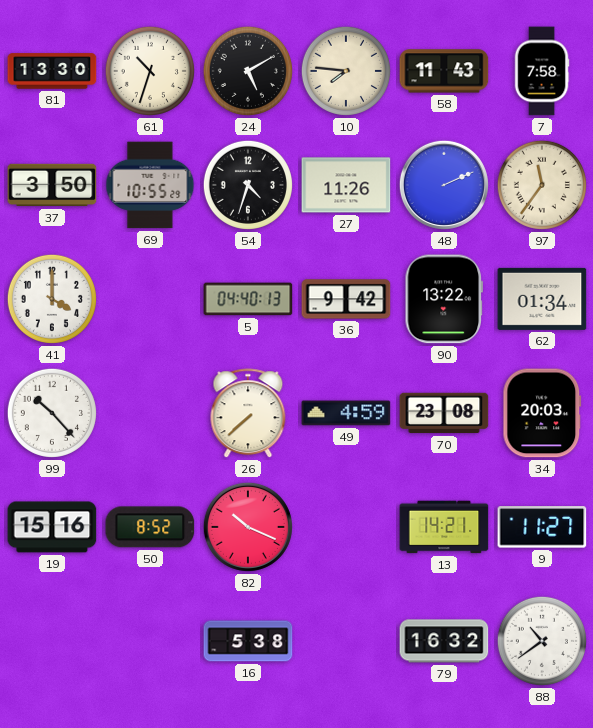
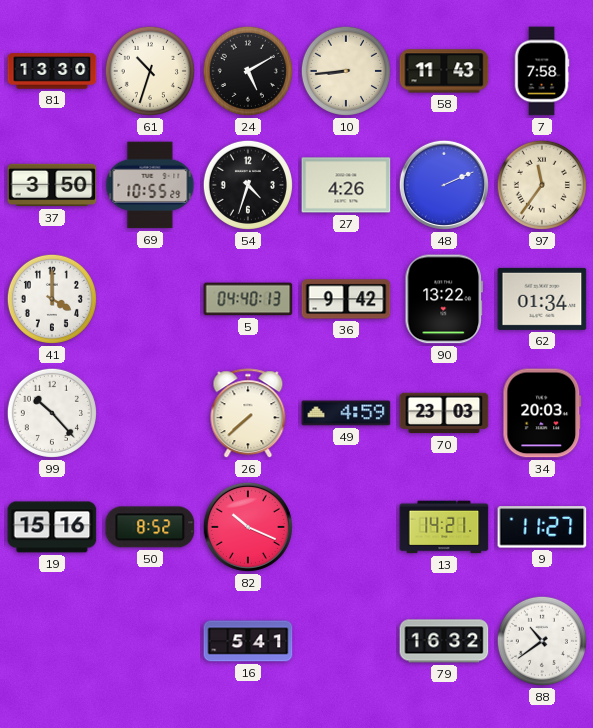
10: 7:46 -> 8:44 (346, 71)
27: 11:26 -> 4:26 (346, 185)
70: 23:08 -> 23:03 (444, 413)
16: 5:38 -> 5:41 (248, 641)
